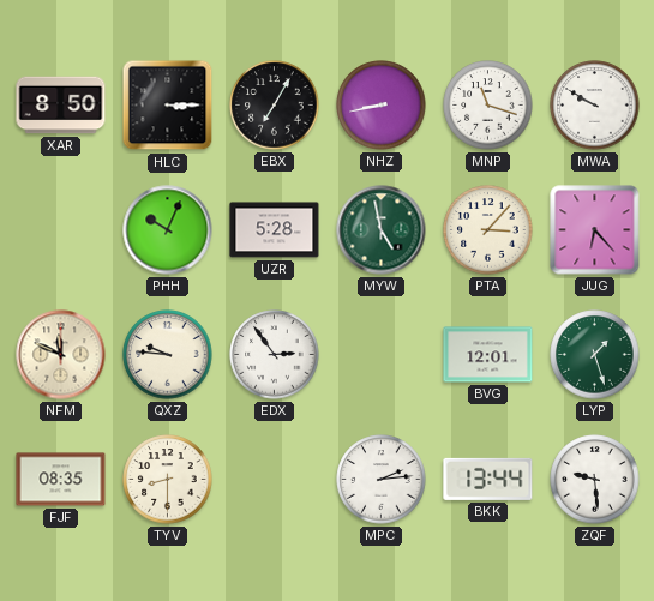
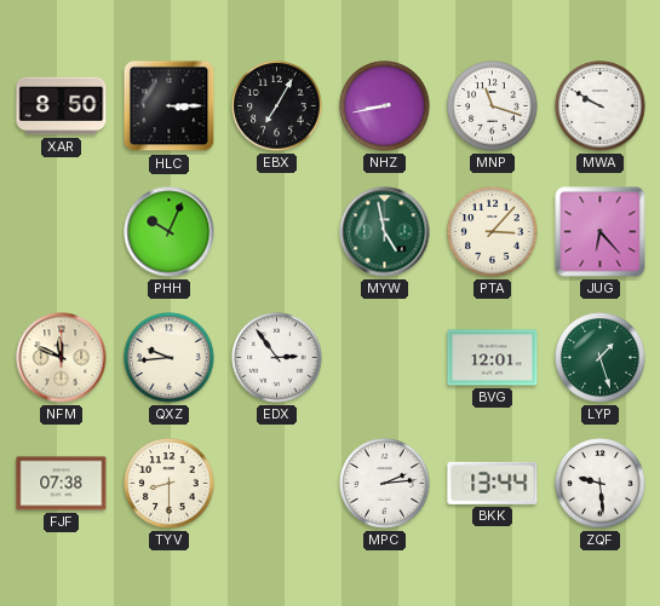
UZR: 5:28 -> none (275, 230)
QXZ: 9:46 -> 9:44 (170, 358)
FJF: 08:35 -> 07:38 (62, 484)
